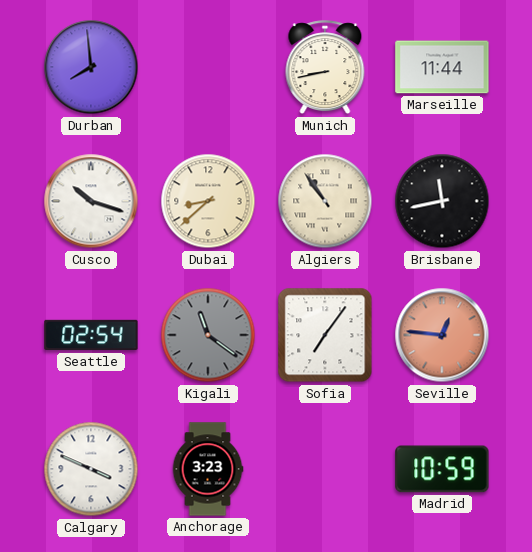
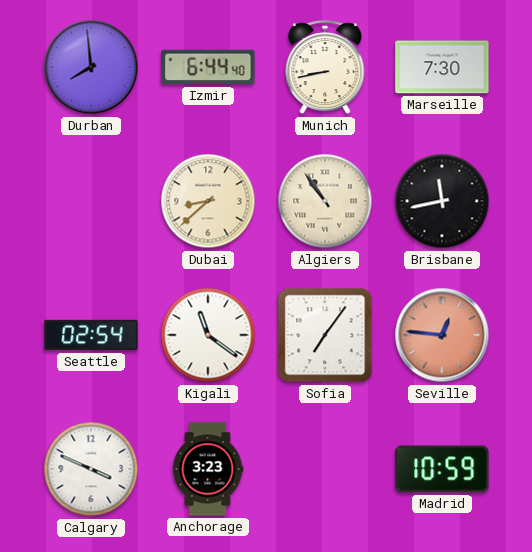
Izmir: none -> 6:44 (208, 67)
Marseille: 11:44 -> 7:30 (442, 67)
Cusco: 10:18 -> none (91, 201)
Kigali dial: grey -> white (208, 335)
